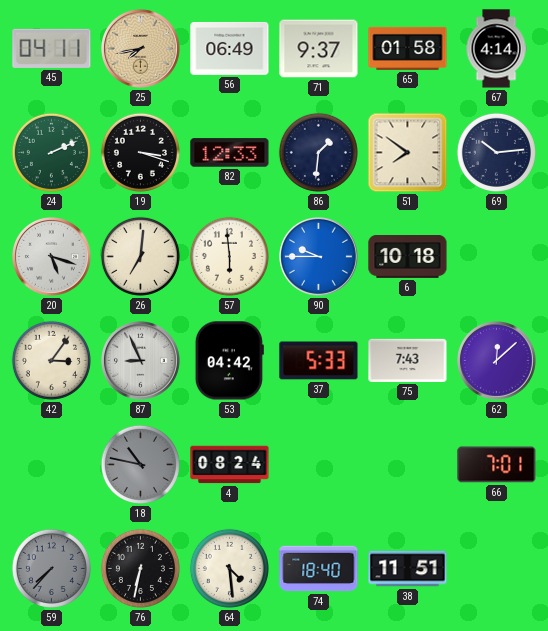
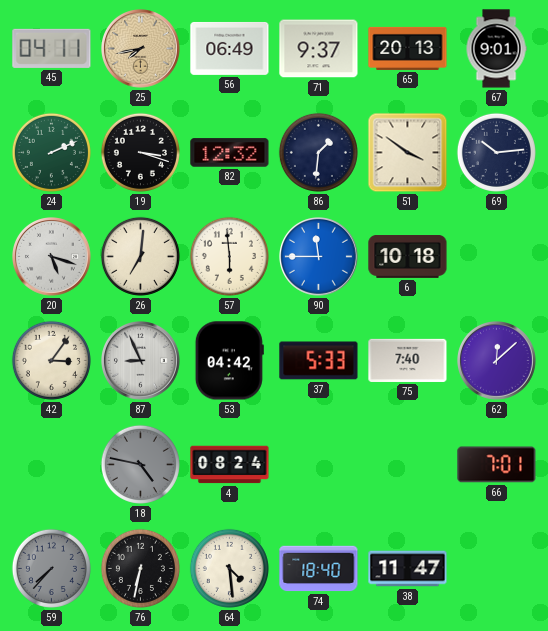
65: 01:58 -> 20:13 (408, 48)
67: 4:14 -> 9:01 (496, 49)
82: 12:33 -> 12:32 (230, 153)
51: 7:51 -> 3:51 (408, 153)
90: 9:45 -> 11:45 (319, 257)
75: 7:43 -> 7:40 (408, 360)
18: 10:47 -> 4:47 (140, 464)
38: 11:51 -> 11:47 (408, 569)
